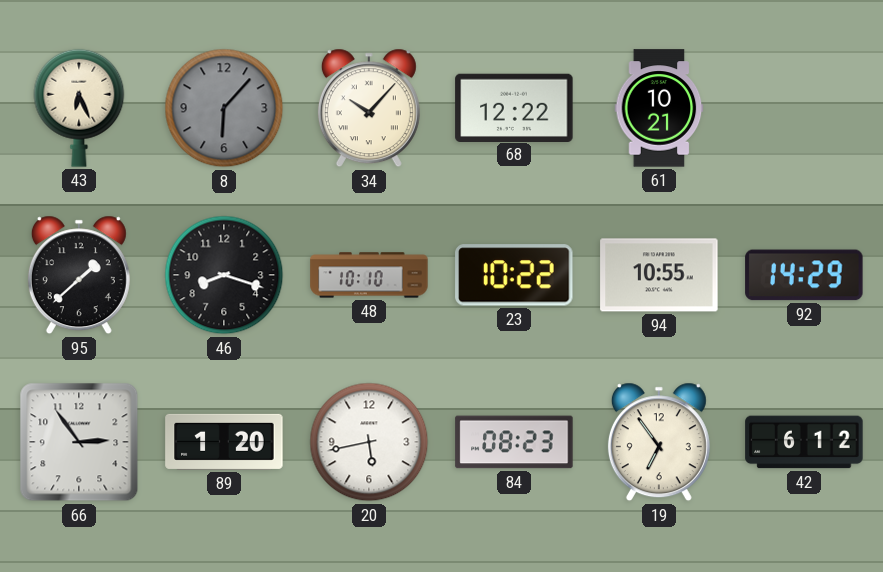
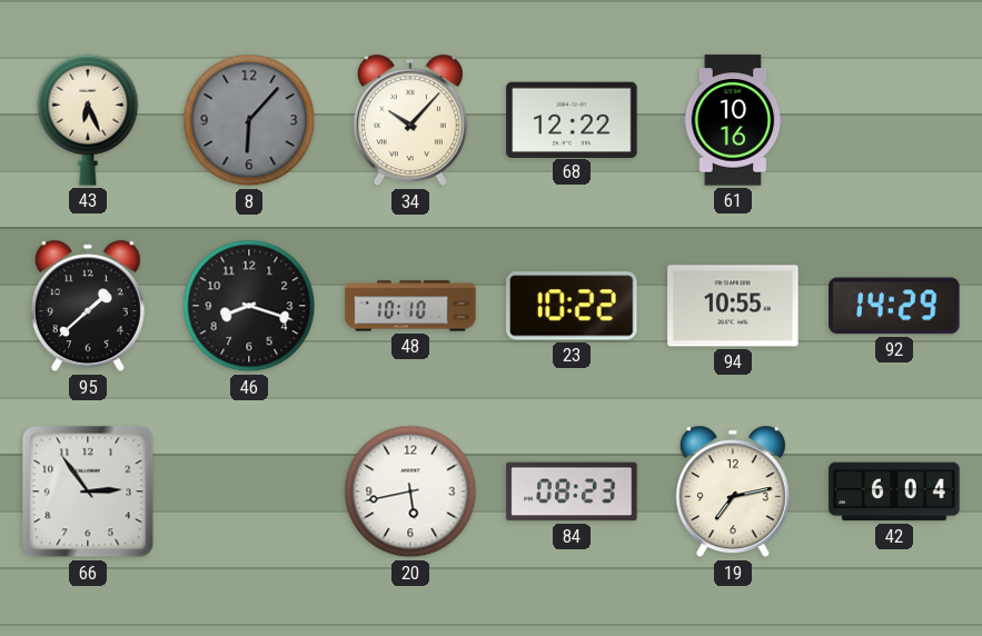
61: 10:21 -> 10:16 (733, 120)
89: 1:20 -> none (224, 442)
19: 6:54 -> 7:13 (733, 491)
42: 6:12 -> 6:04 (894, 491)
